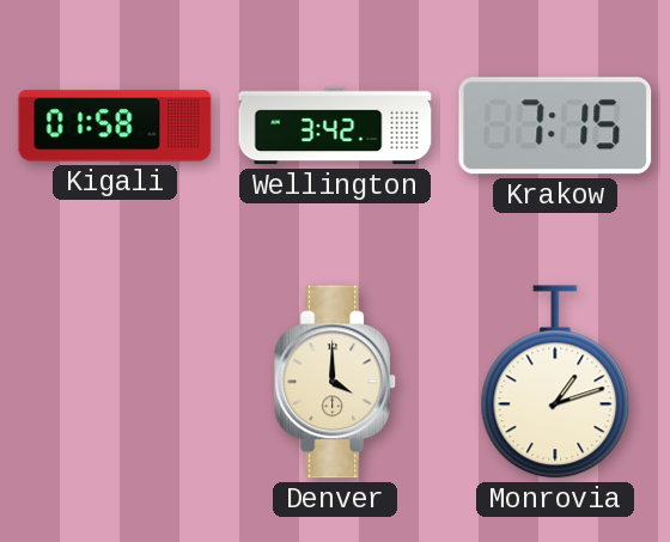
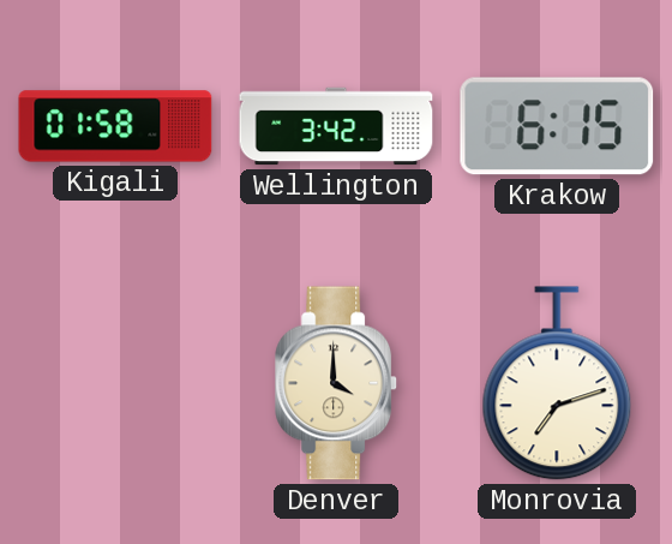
Krakow: 7:15 -> 6:15 (557, 126)
Monrovia: 1:12 -> 7:12 (557, 383)
